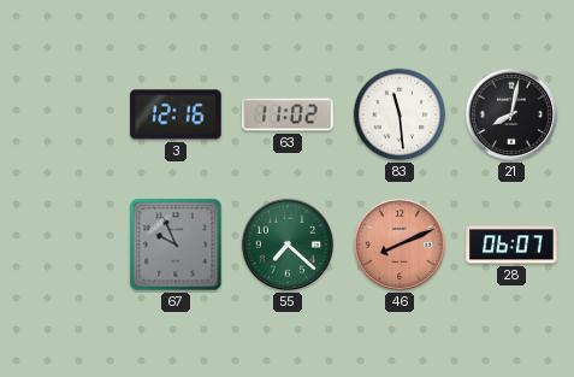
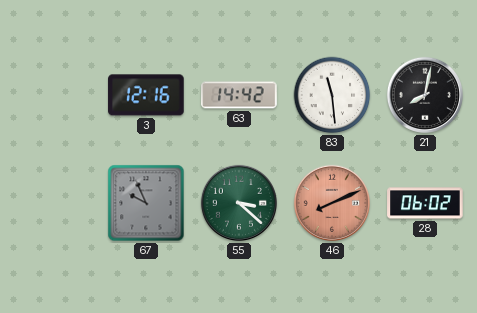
63: 11:02 -> 14:42 (239, 95)
55: 7:22 -> 3:22 (239, 203)
28: 06:07 -> 06:02 (425, 203)
